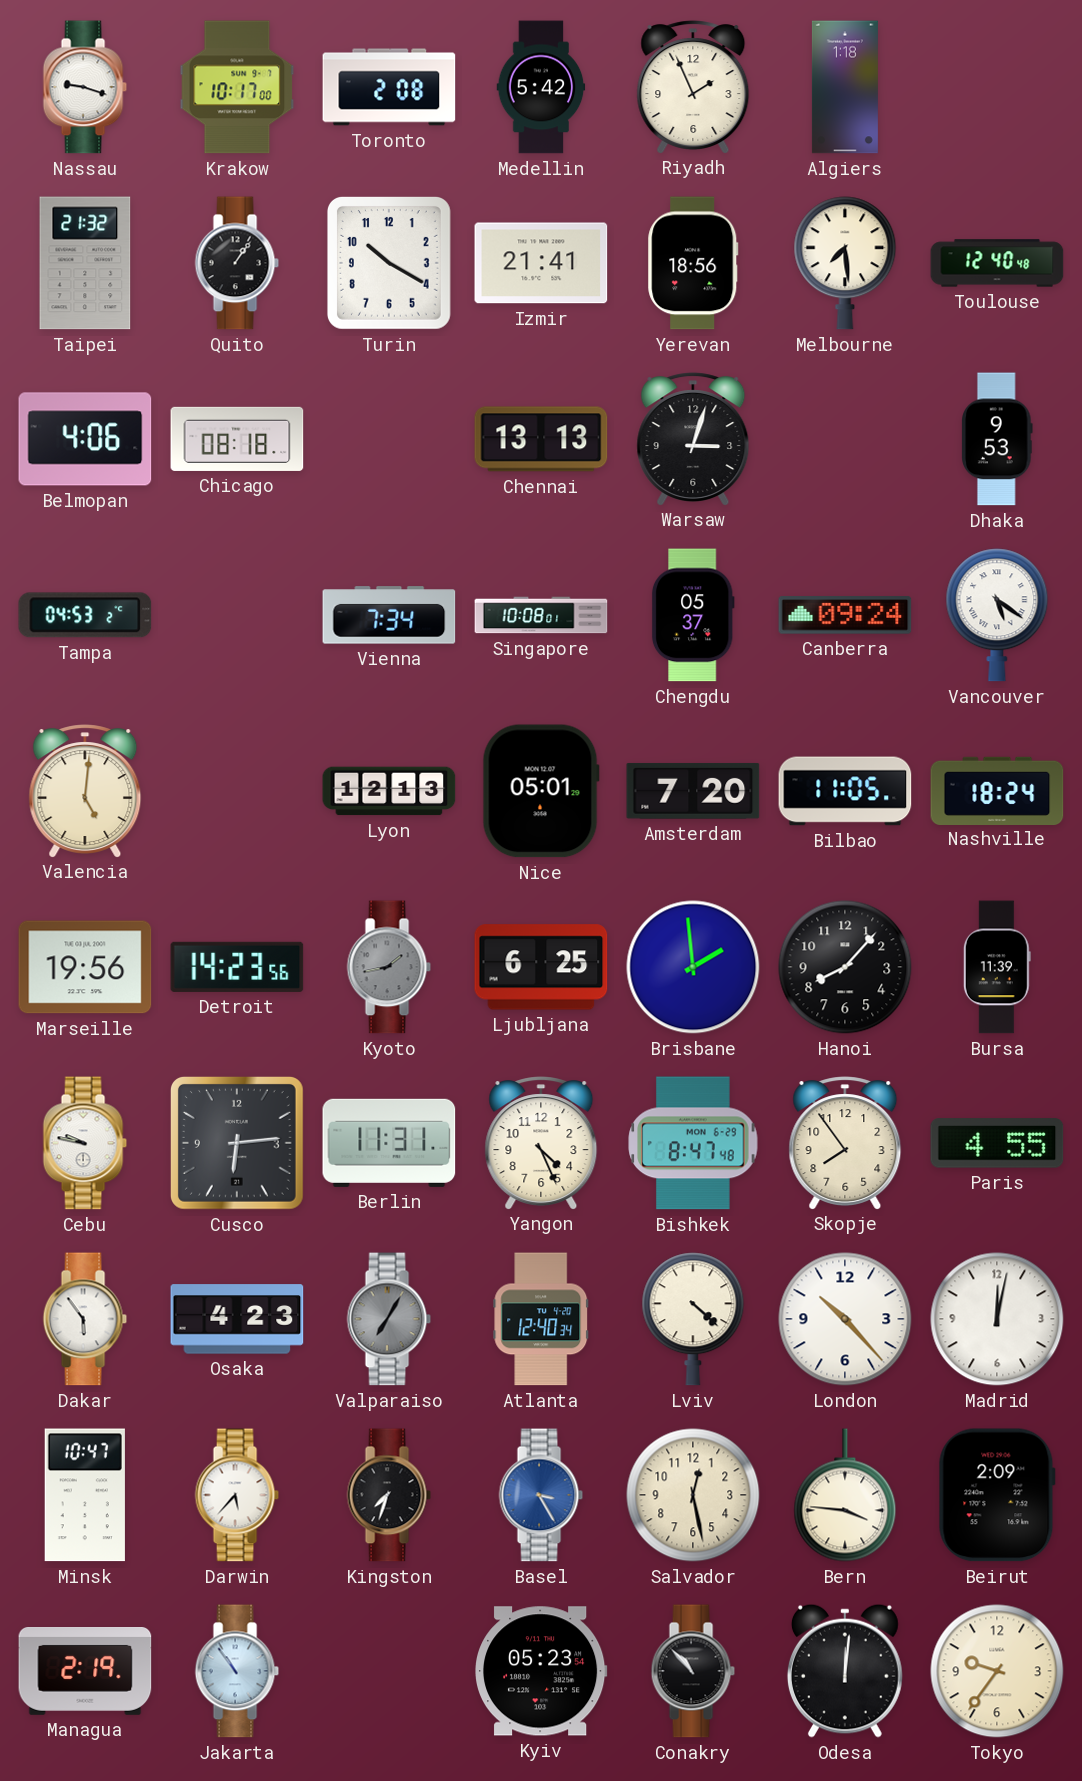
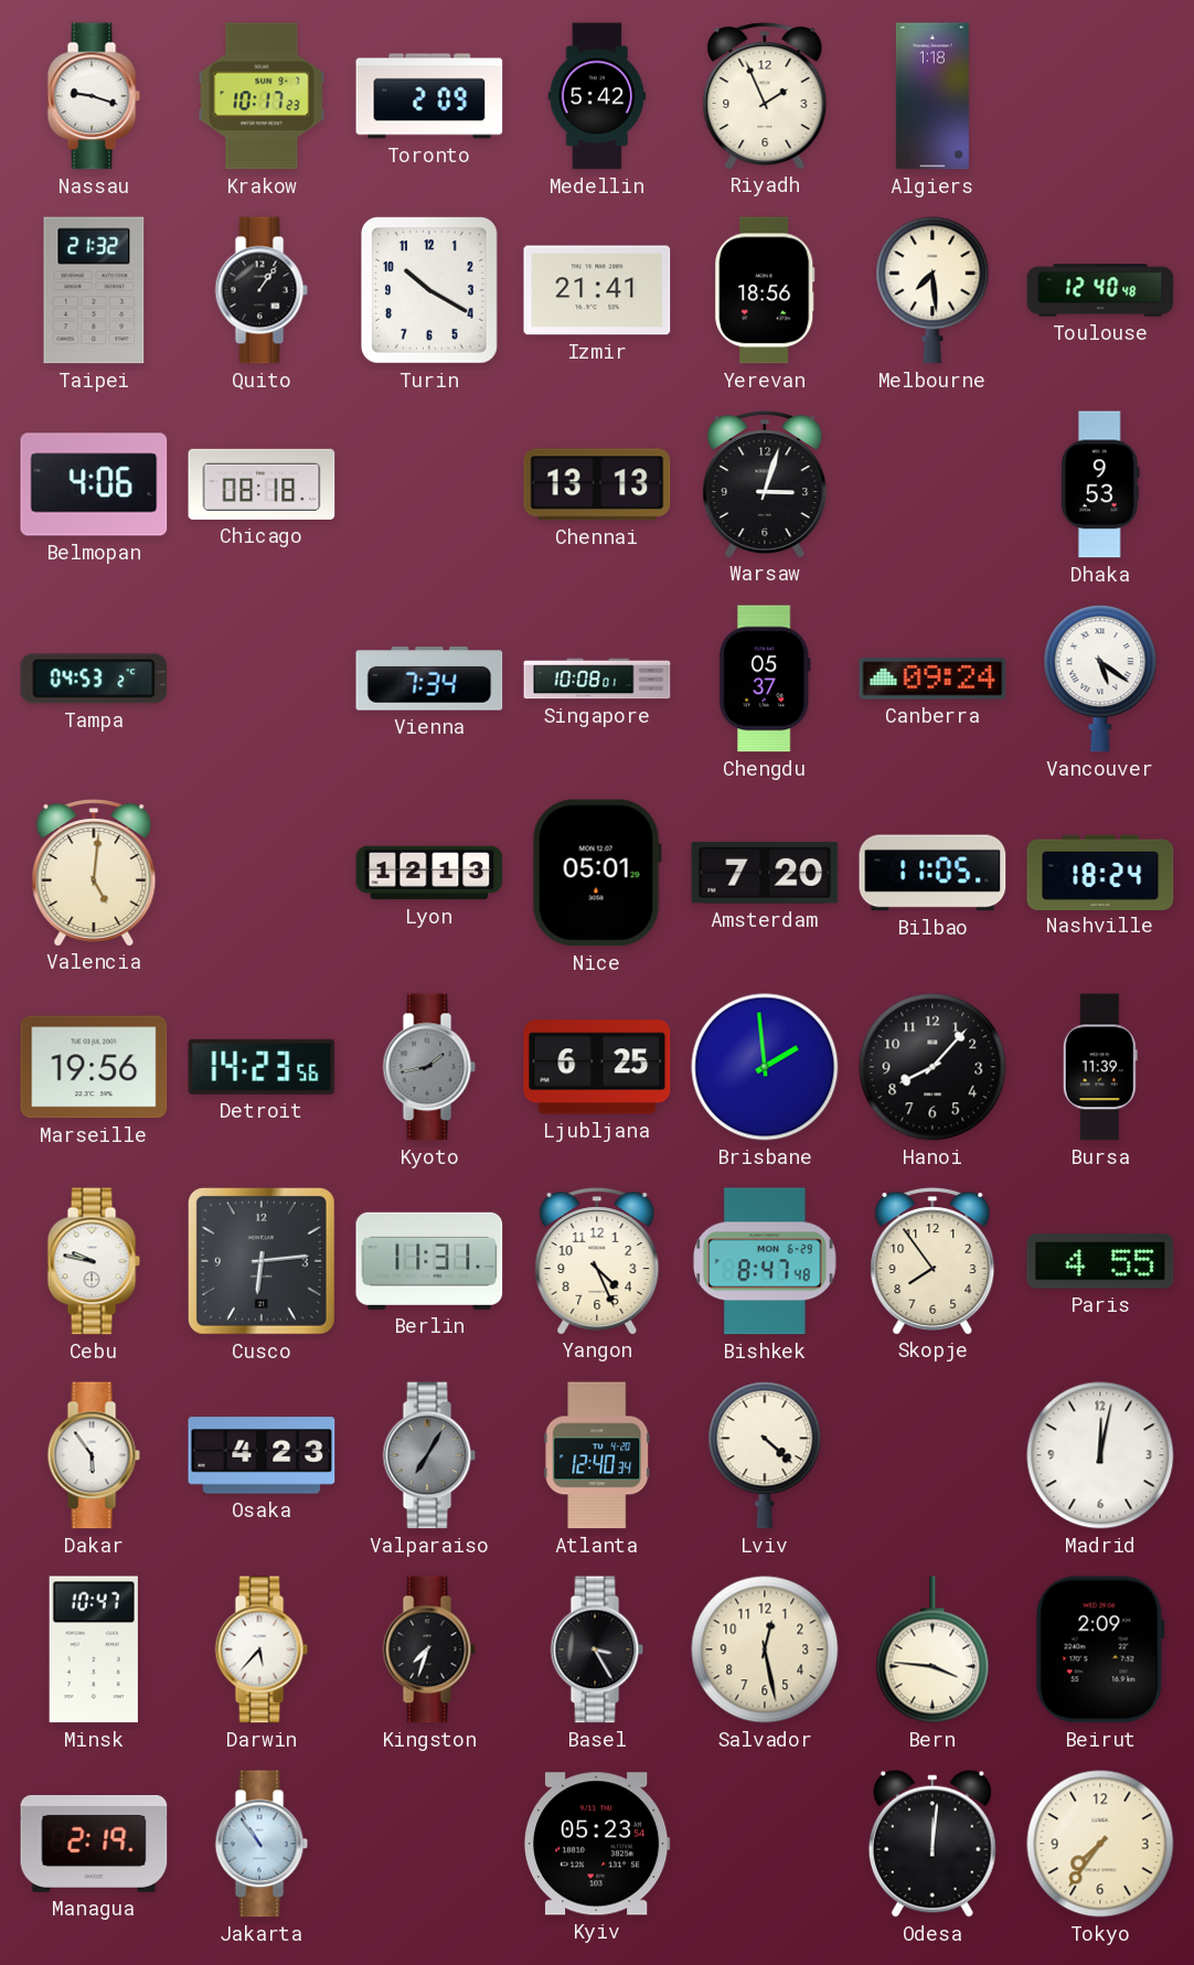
Krakow: 10:17:00 -> 10:17:23 (262, 96)
Toronto: 2:08 -> 2:09 (429, 96)
London: 10:23 -> none (845, 1319)
Basel dial: blue -> black (597, 1649)
Conakry: 10:53 -> none (693, 1671)
Tokyo: 9:36 -> 7:36 (1100, 1844)
